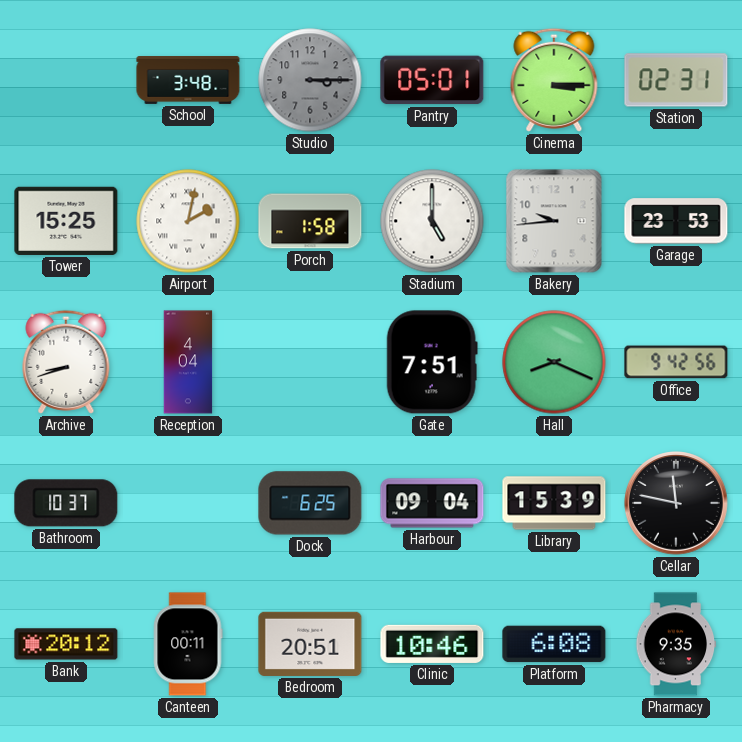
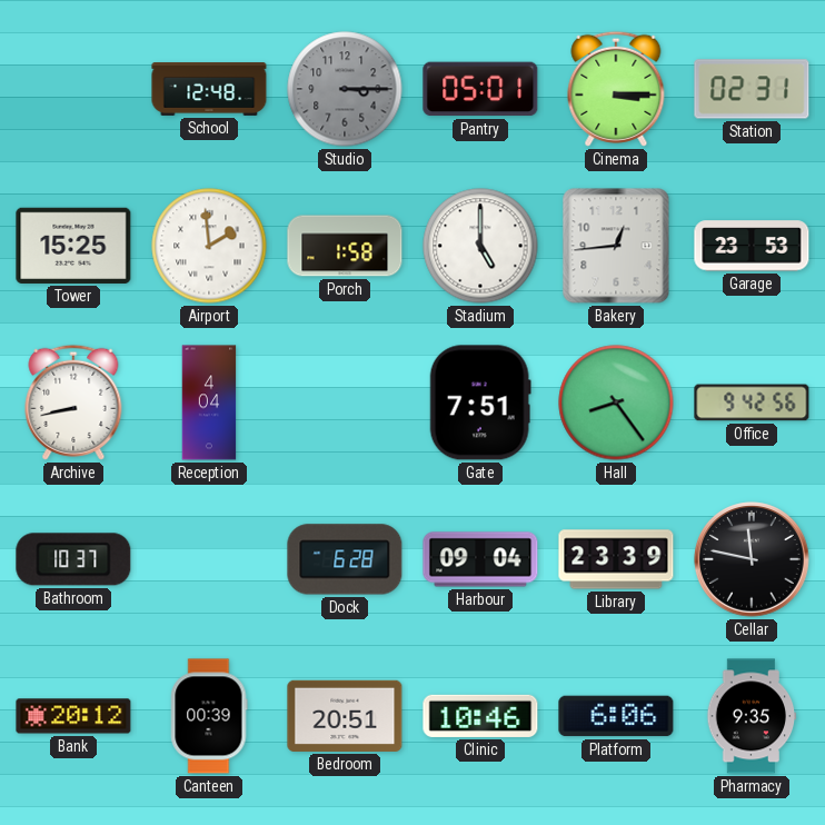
School: 3:48 -> 12:48 (209, 90)
Airport: 2:02 -> 1:59 (209, 246)
Bakery: 9:44 -> 12:44 (616, 246)
Archive: 8:42 -> 8:43 (73, 402)
Hall: 8:19 -> 8:24 (616, 402)
Dock: 6:25 -> 6:28 (345, 559)
Library: 15:39 -> 23:39 (616, 559)
Canteen: 00:11 -> 00:39 (209, 716)
Platform: 6:08 -> 6:06 (616, 716)
